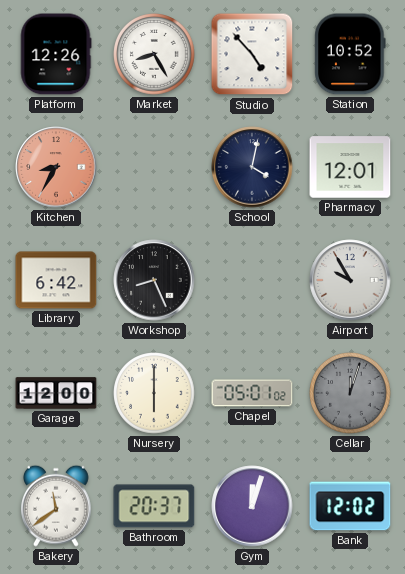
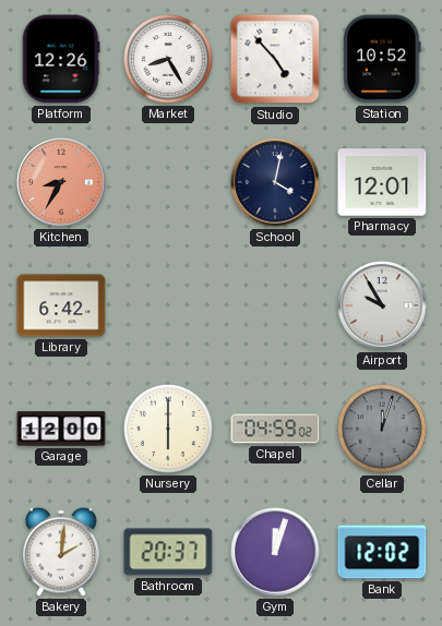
Workshop: 8:26 -> none (154, 280)
Chapel: 05:01 -> 04:59 (275, 429)
Bakery: 11:39 -> 2:01 (62, 552)
